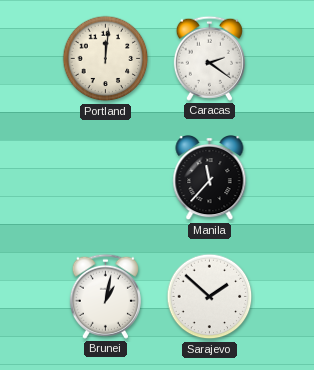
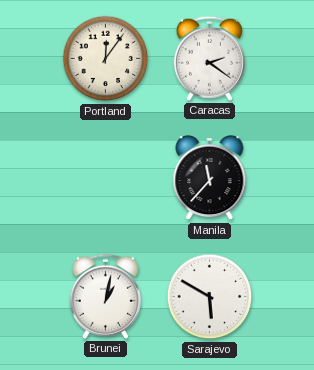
Portland: 12:01 -> 12:06 (106, 59)
Sarajevo: 1:52 -> 5:50 (210, 297)
